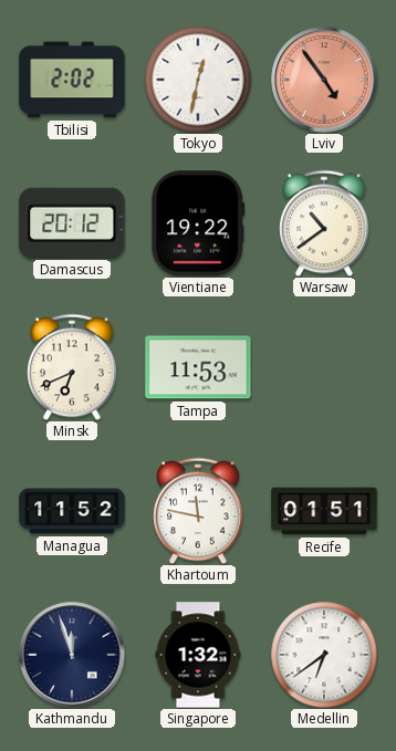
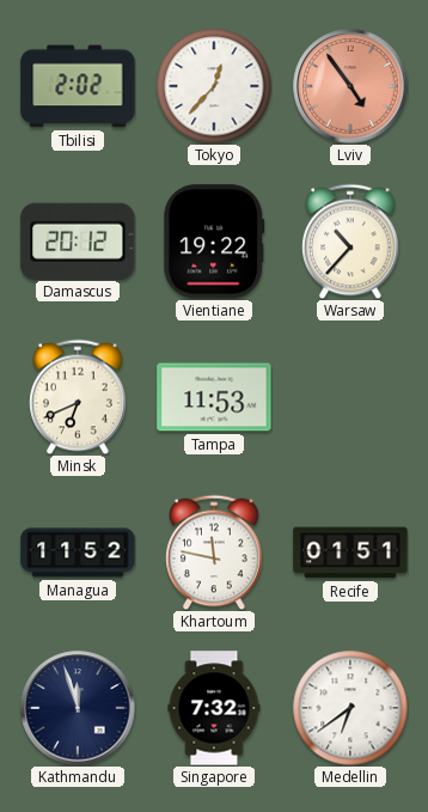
Tokyo: 12:32 -> 12:37 (214, 86)
Warsaw: 10:39 -> 10:37 (350, 242)
Singapore: 1:32 -> 7:32 (214, 708)
